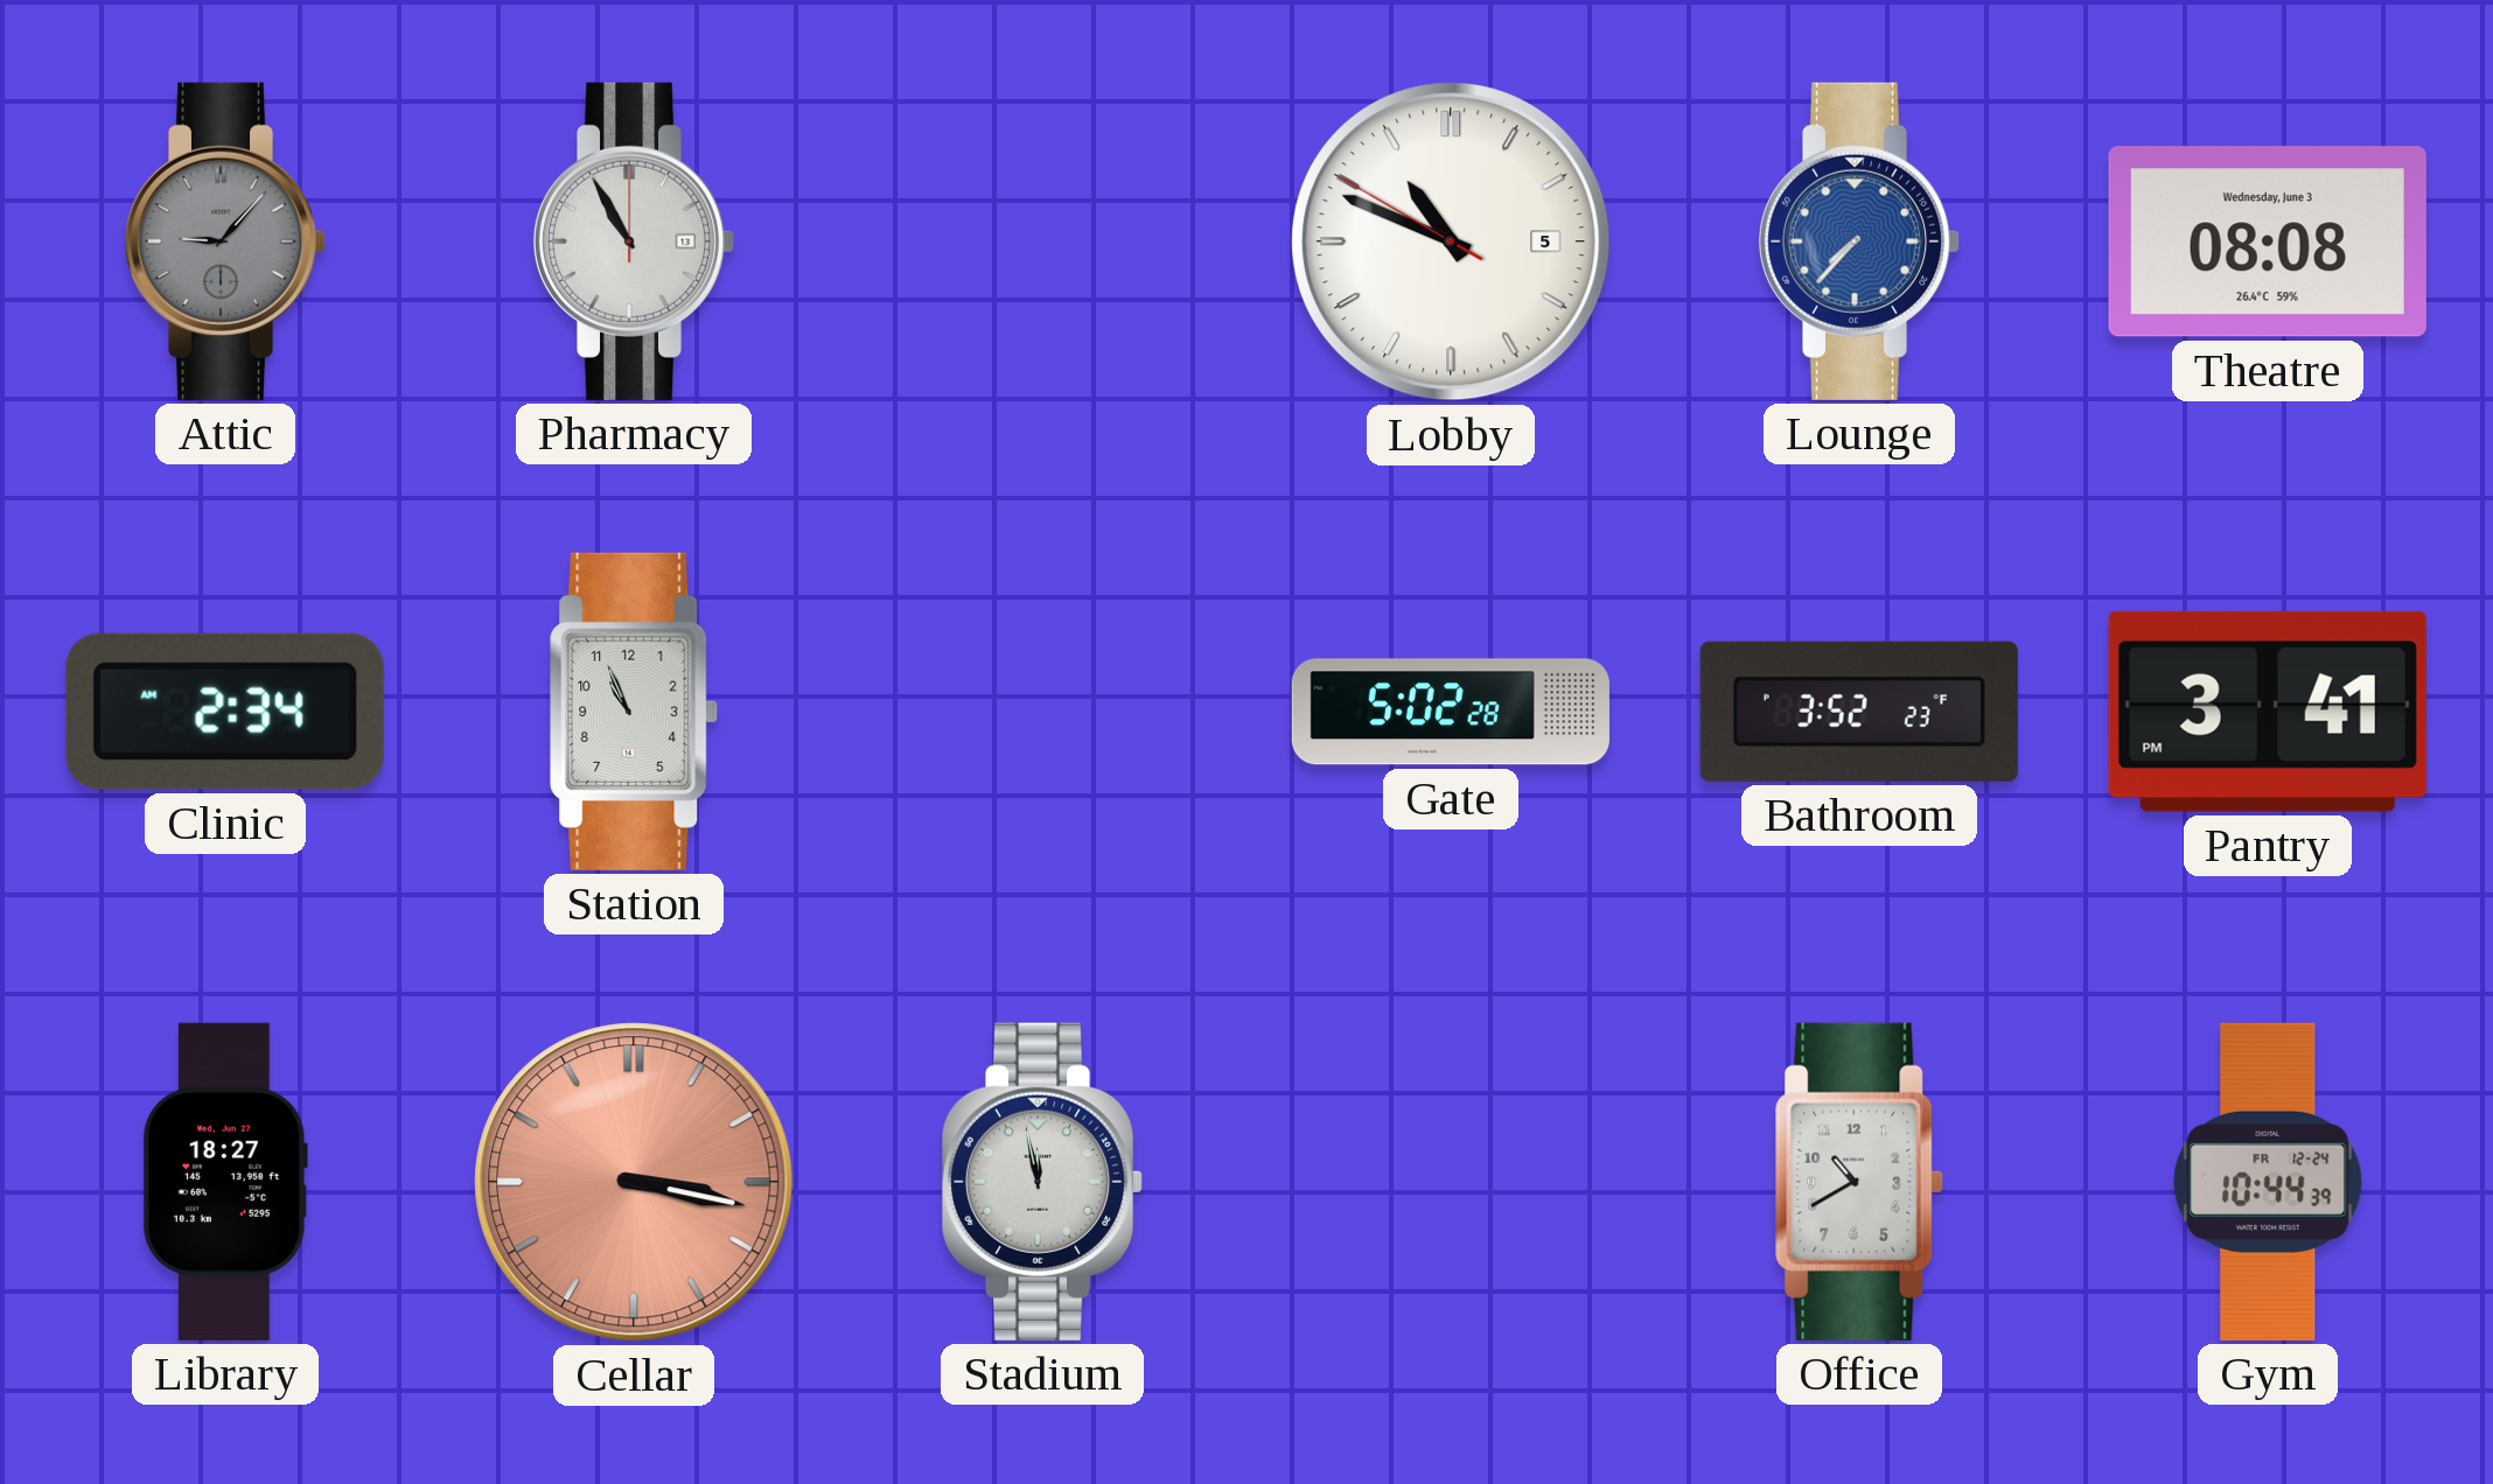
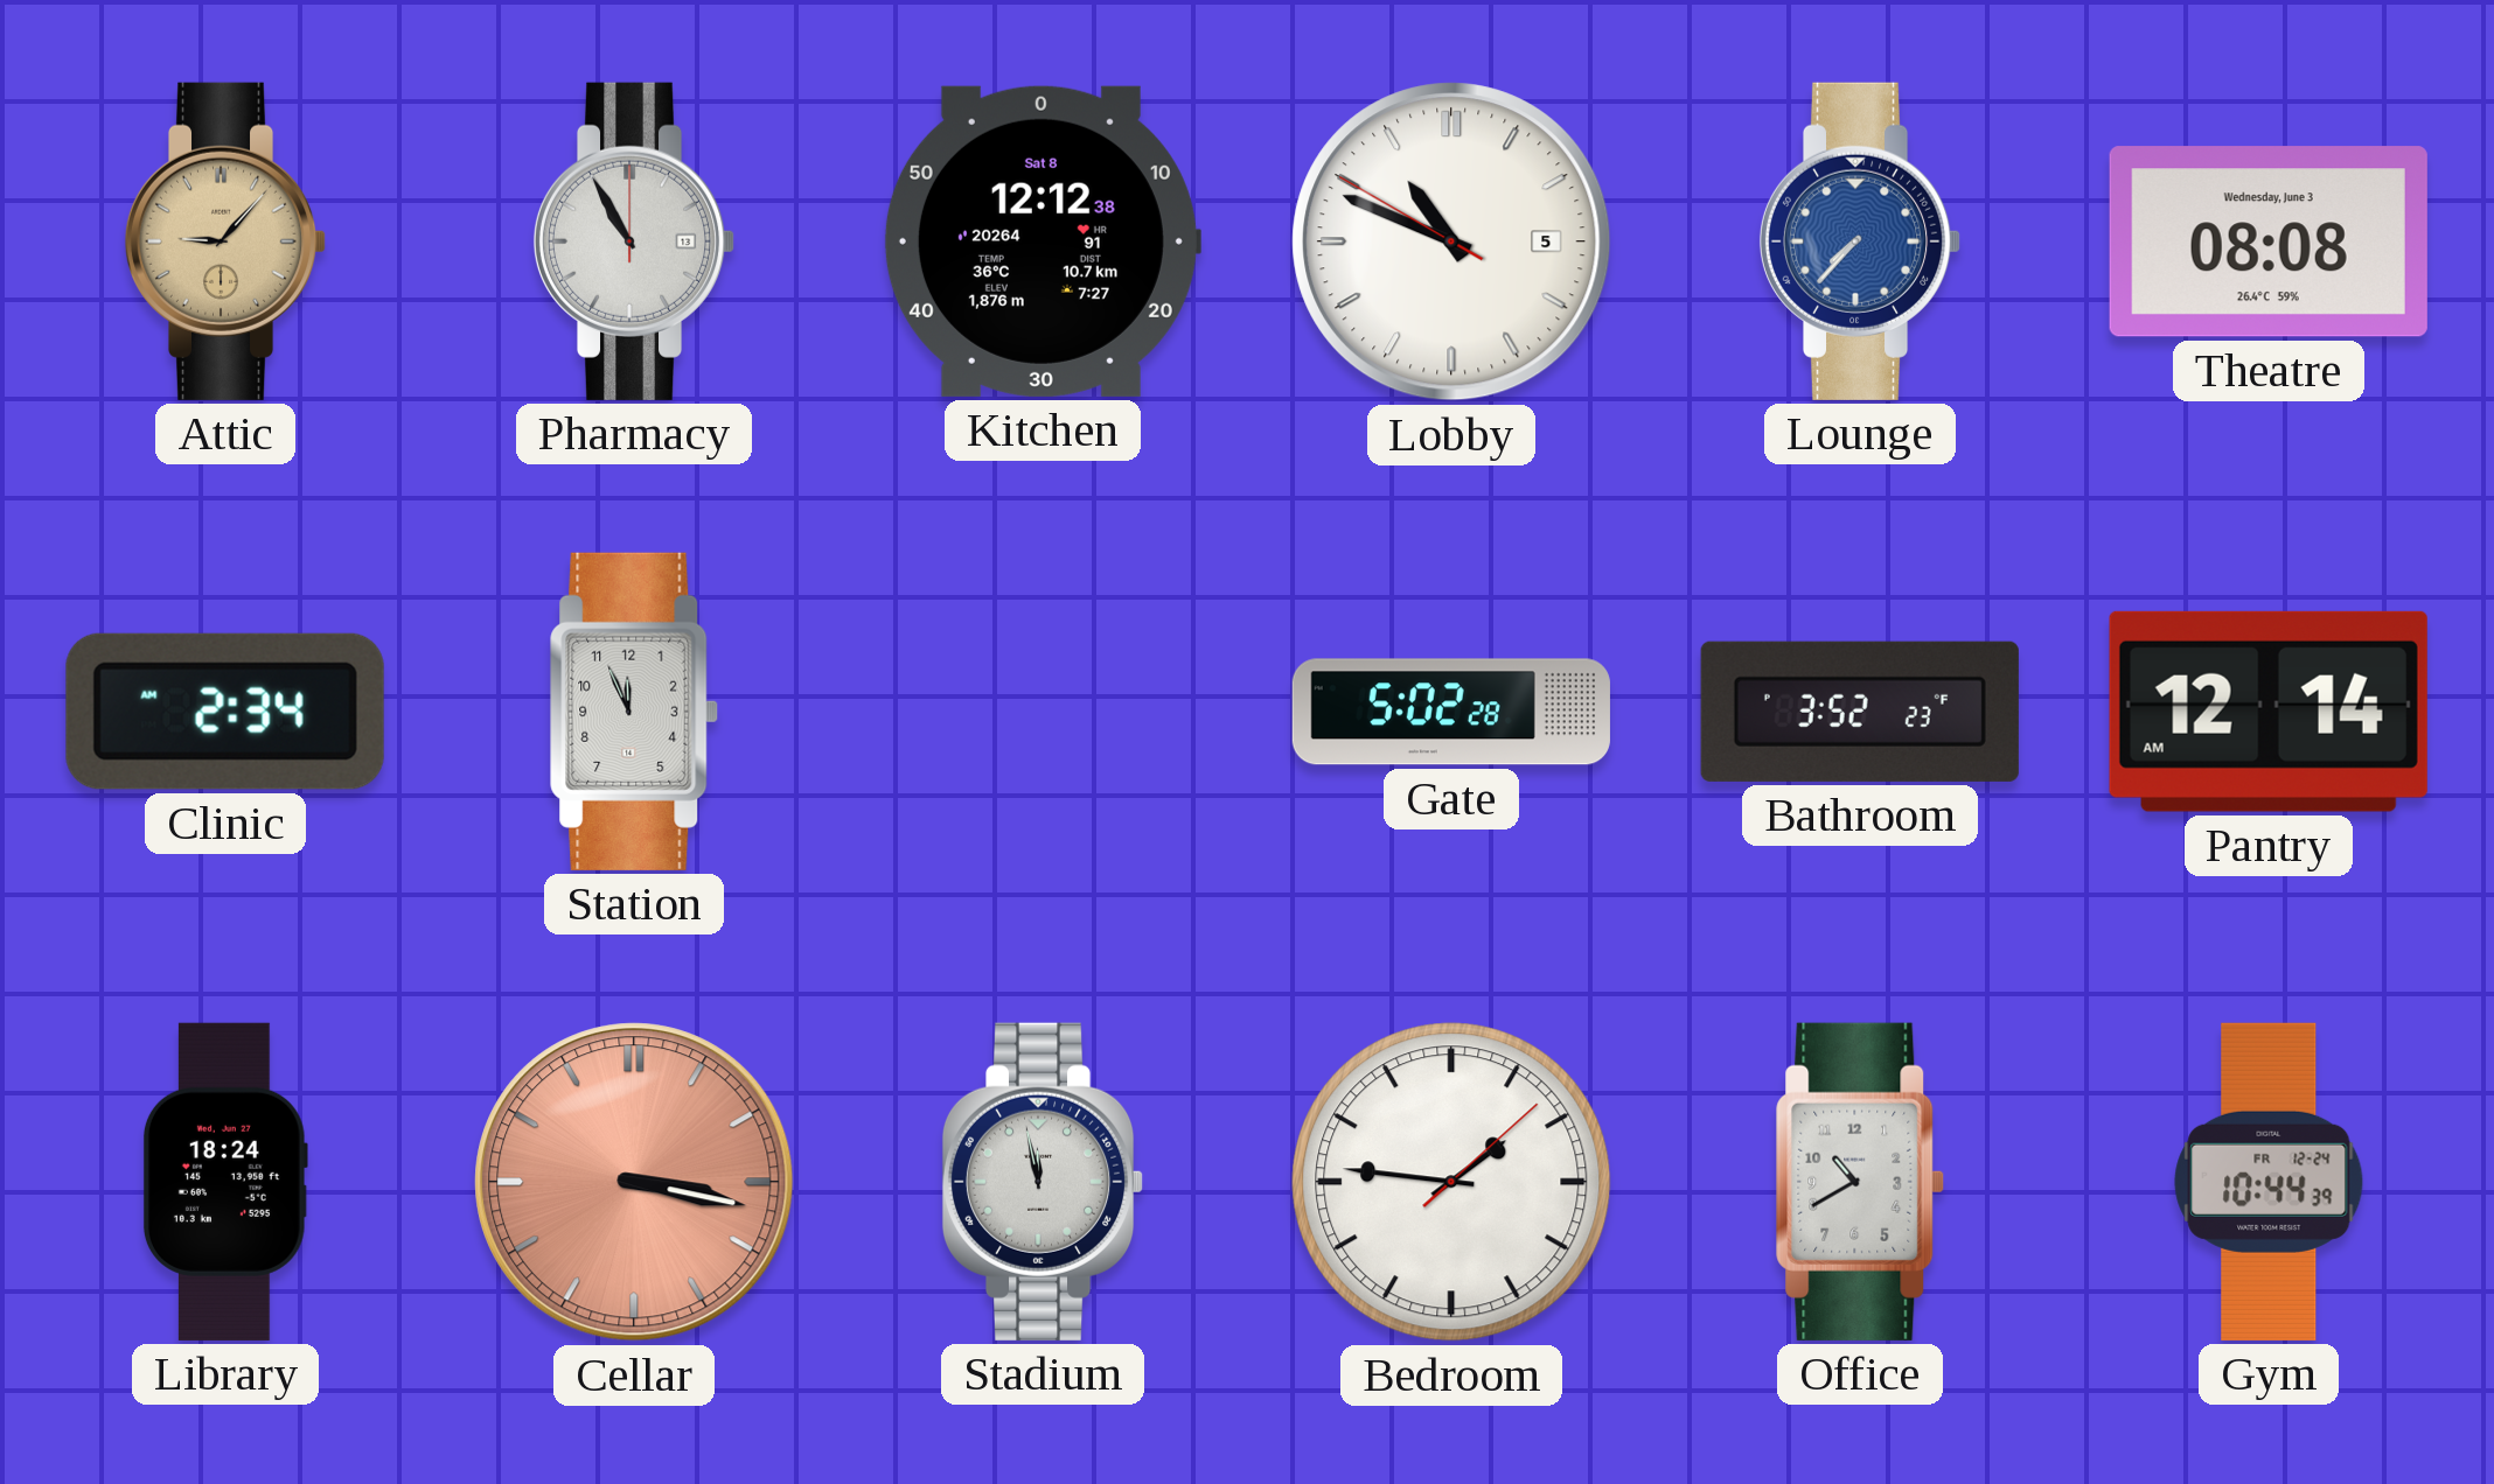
Attic dial: grey -> champagne (225, 242)
Kitchen: none -> 12:12 (1042, 242)
Station: 10:56 -> 11:56 (634, 712)
Pantry: 3:41 -> 12:14 (2269, 712)
Library: 18:27 -> 18:24 (225, 1182)
Bedroom: none -> 1:46 (1451, 1182)
